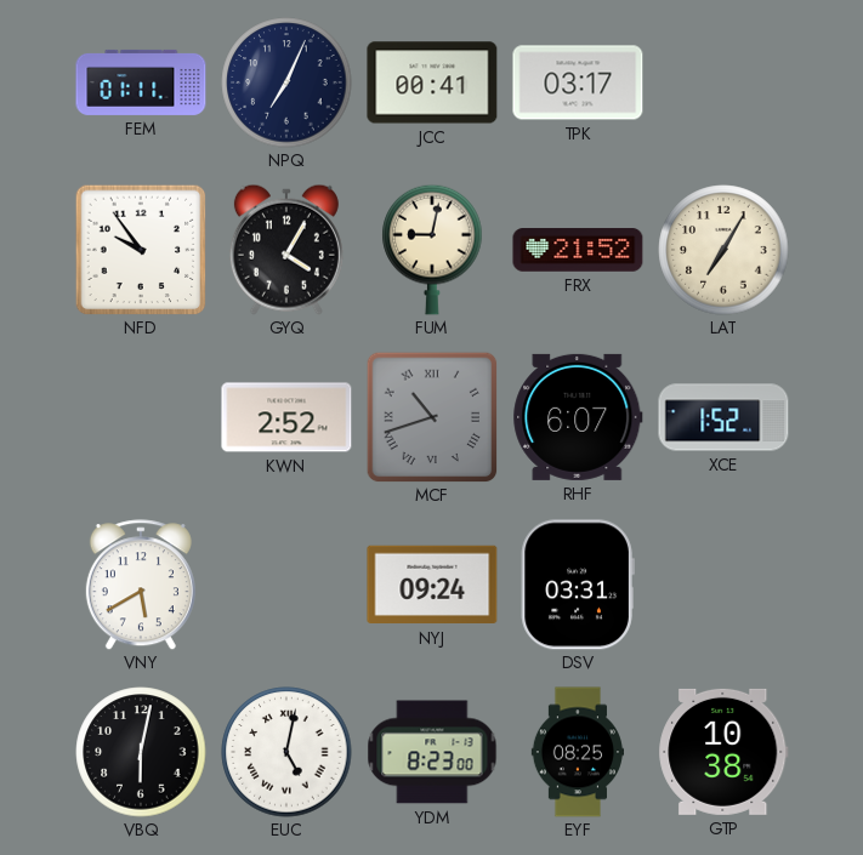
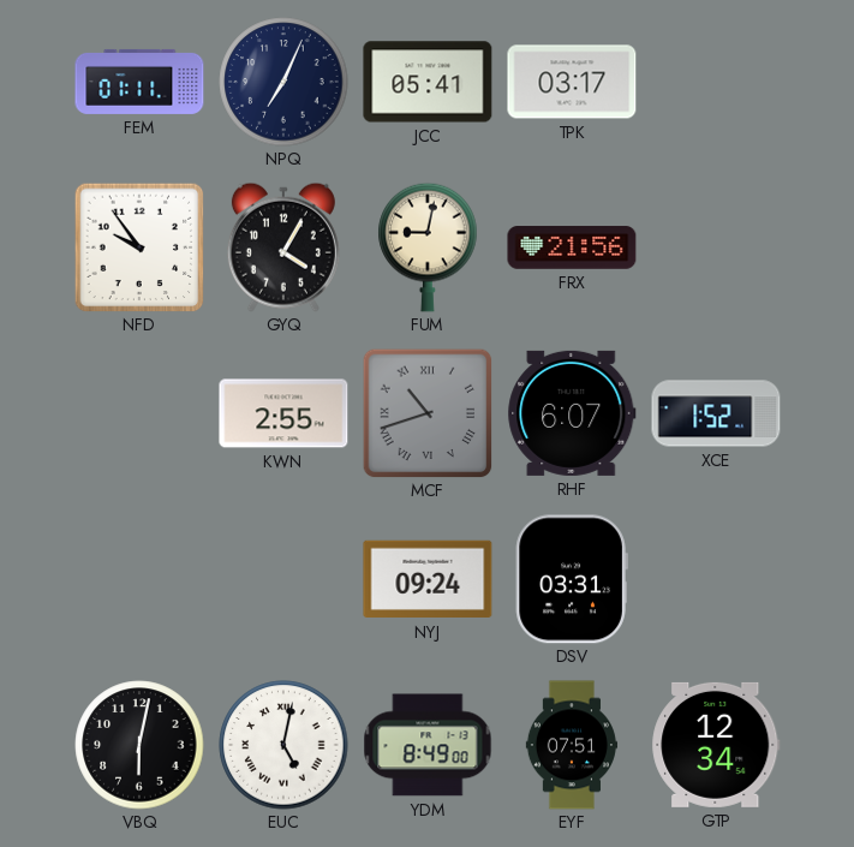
JCC: 00:41 -> 05:41 (428, 82)
FRX: 21:52 -> 21:56 (572, 247)
LAT: 7:05 -> none (723, 250)
KWN: 2:52 -> 2:55 (283, 413)
VNY: 5:40 -> none (141, 585)
YDM: 8:23 -> 8:49 (428, 745)
EYF: 08:25 -> 07:51 (571, 745)
GTP: 10:38 -> 12:34 (716, 745)
